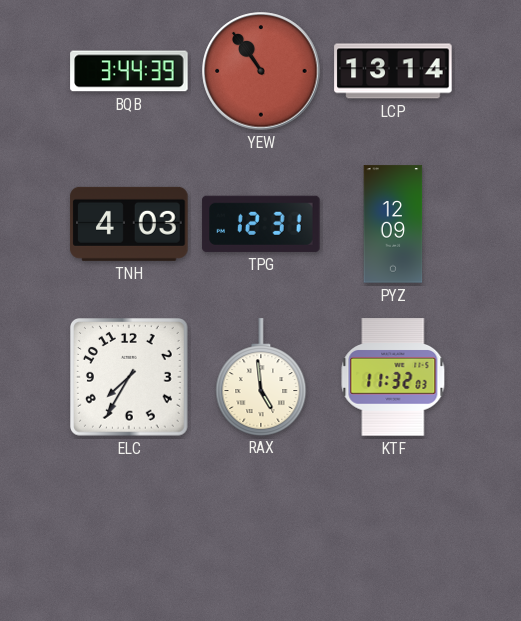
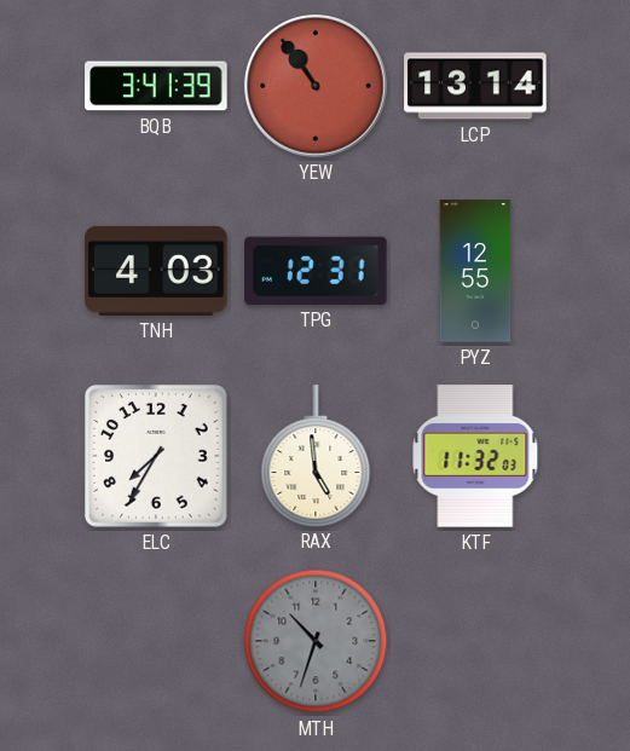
BQB: 3:44 -> 3:41 (156, 86)
PYZ: 12:09 -> 12:55 (475, 271)
MTH: none -> 10:33 (316, 641)
